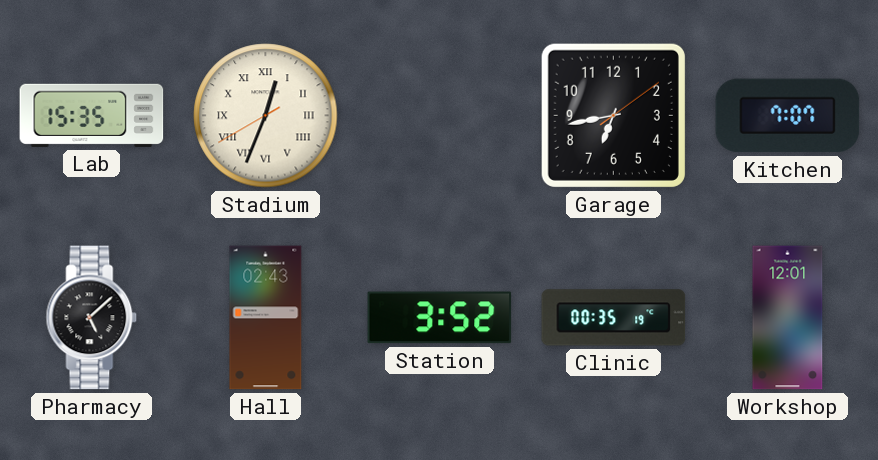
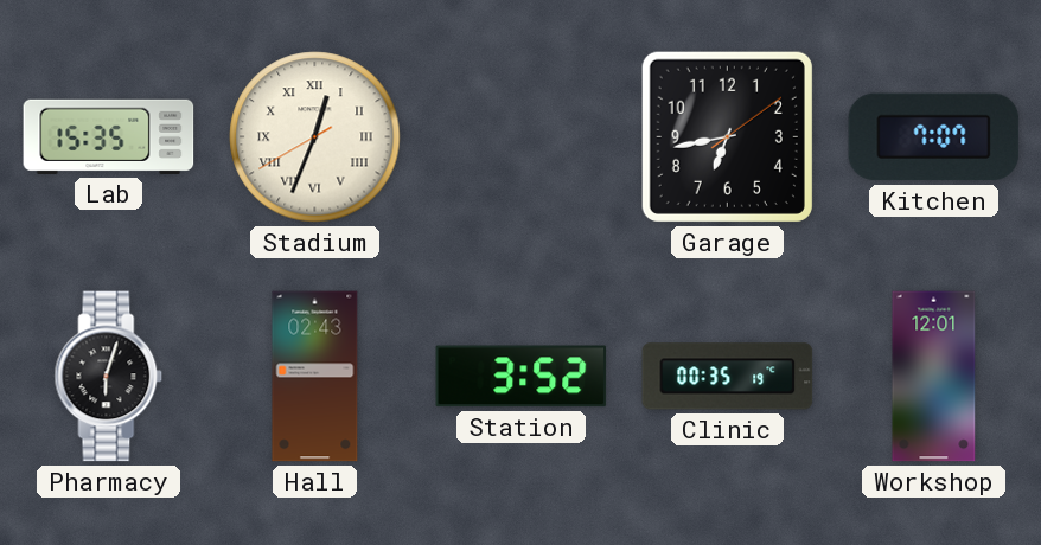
Pharmacy: 5:08 -> 6:03 (109, 377)
